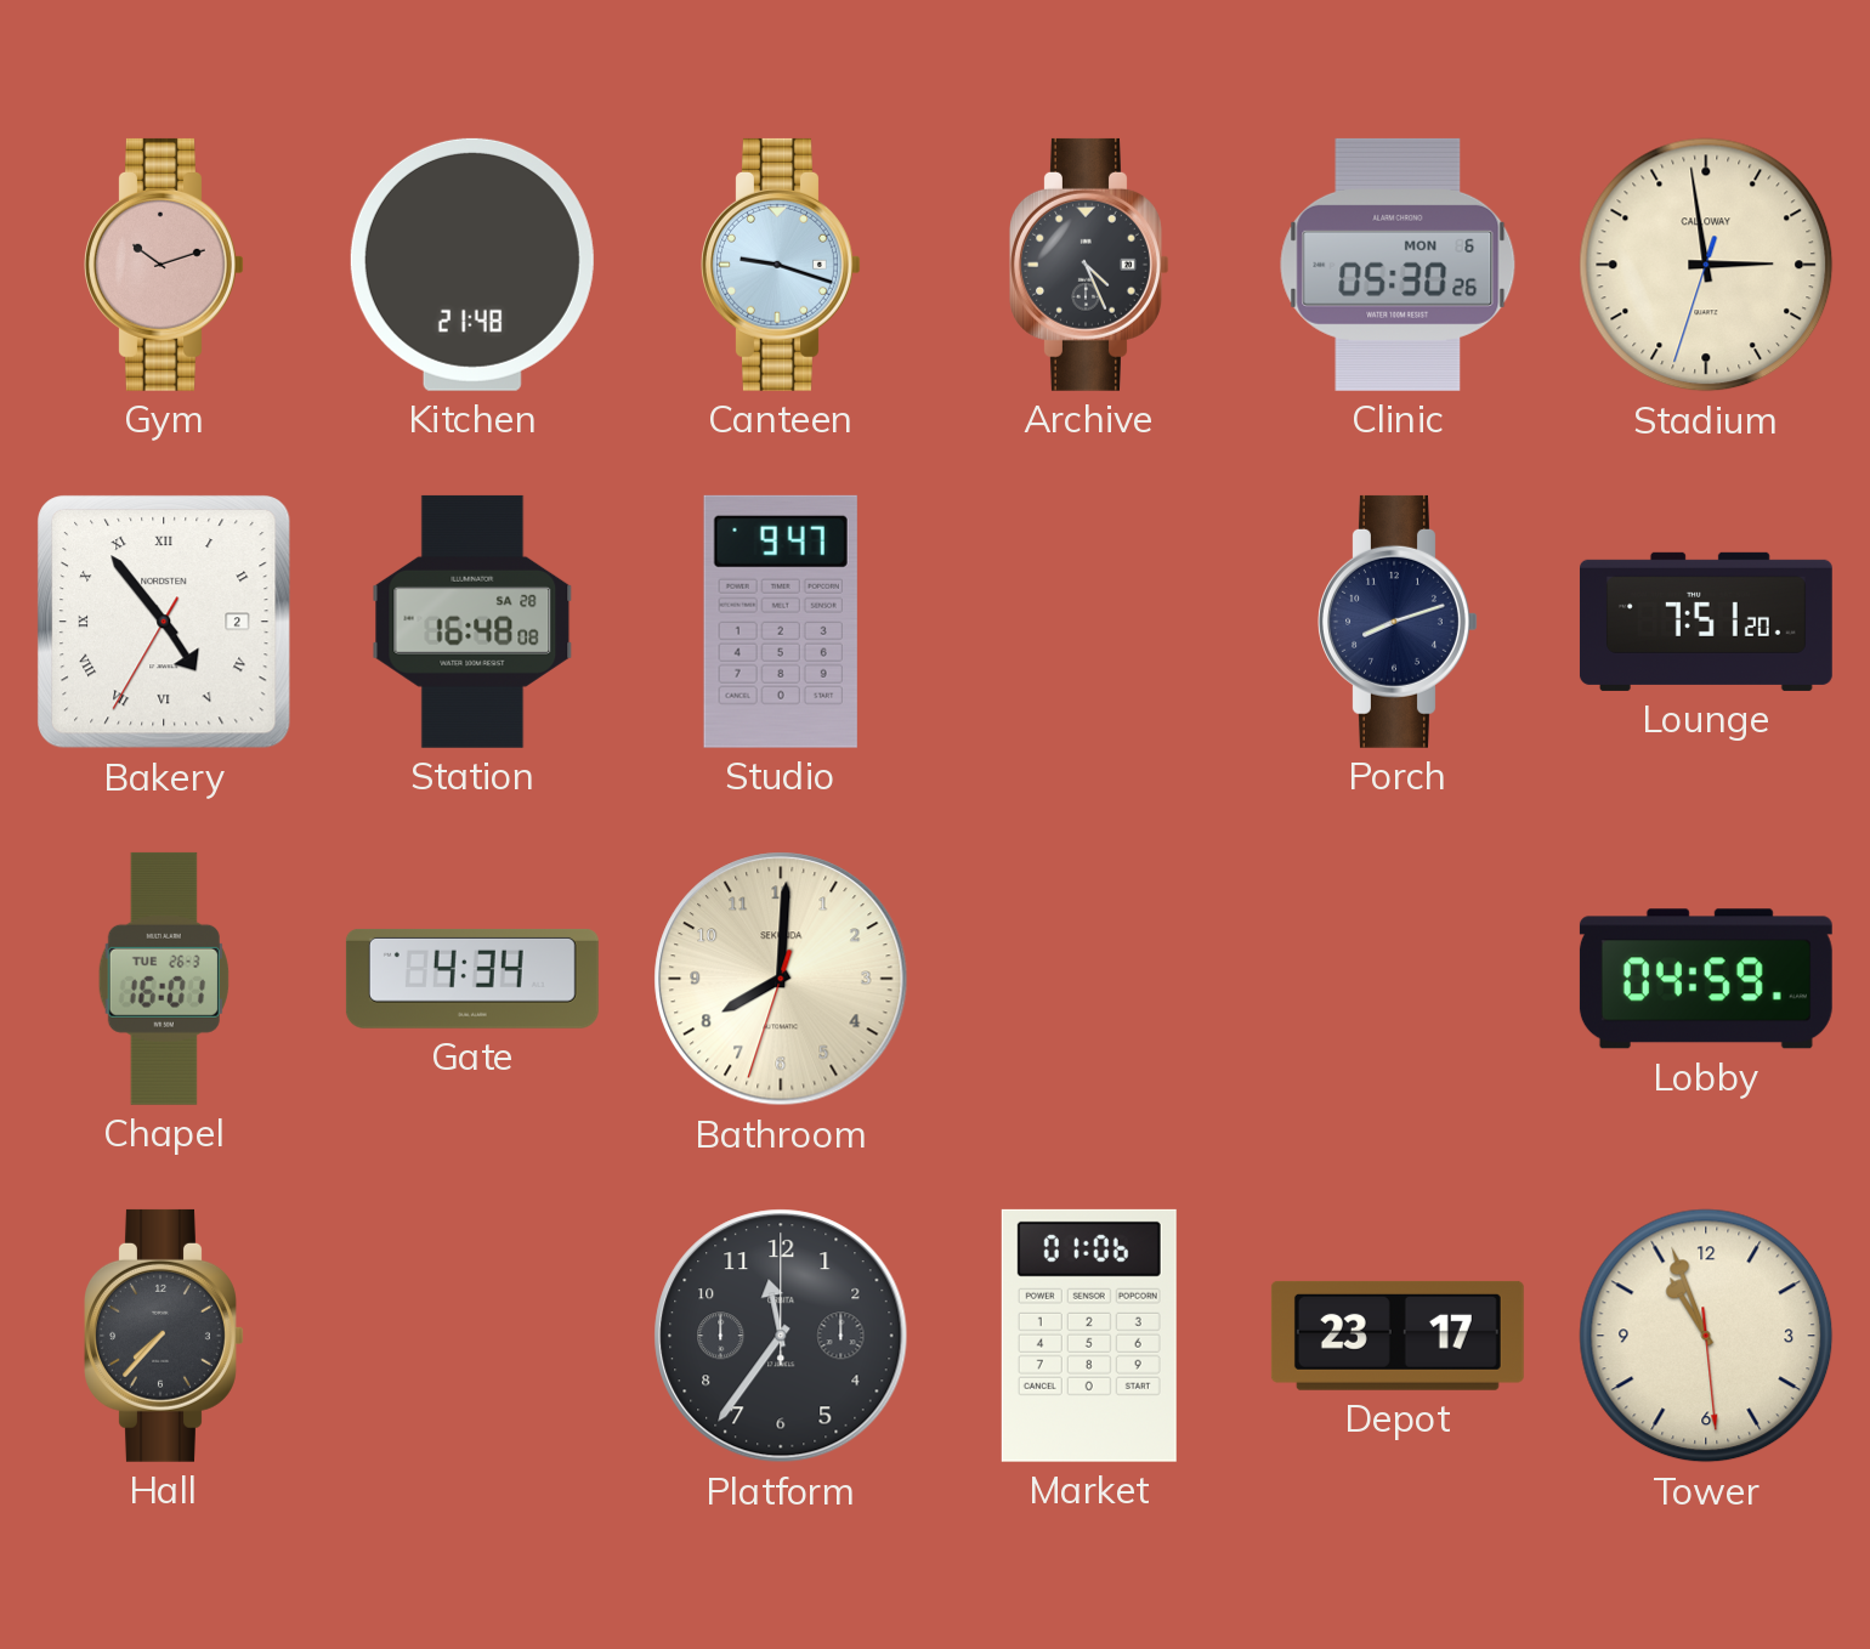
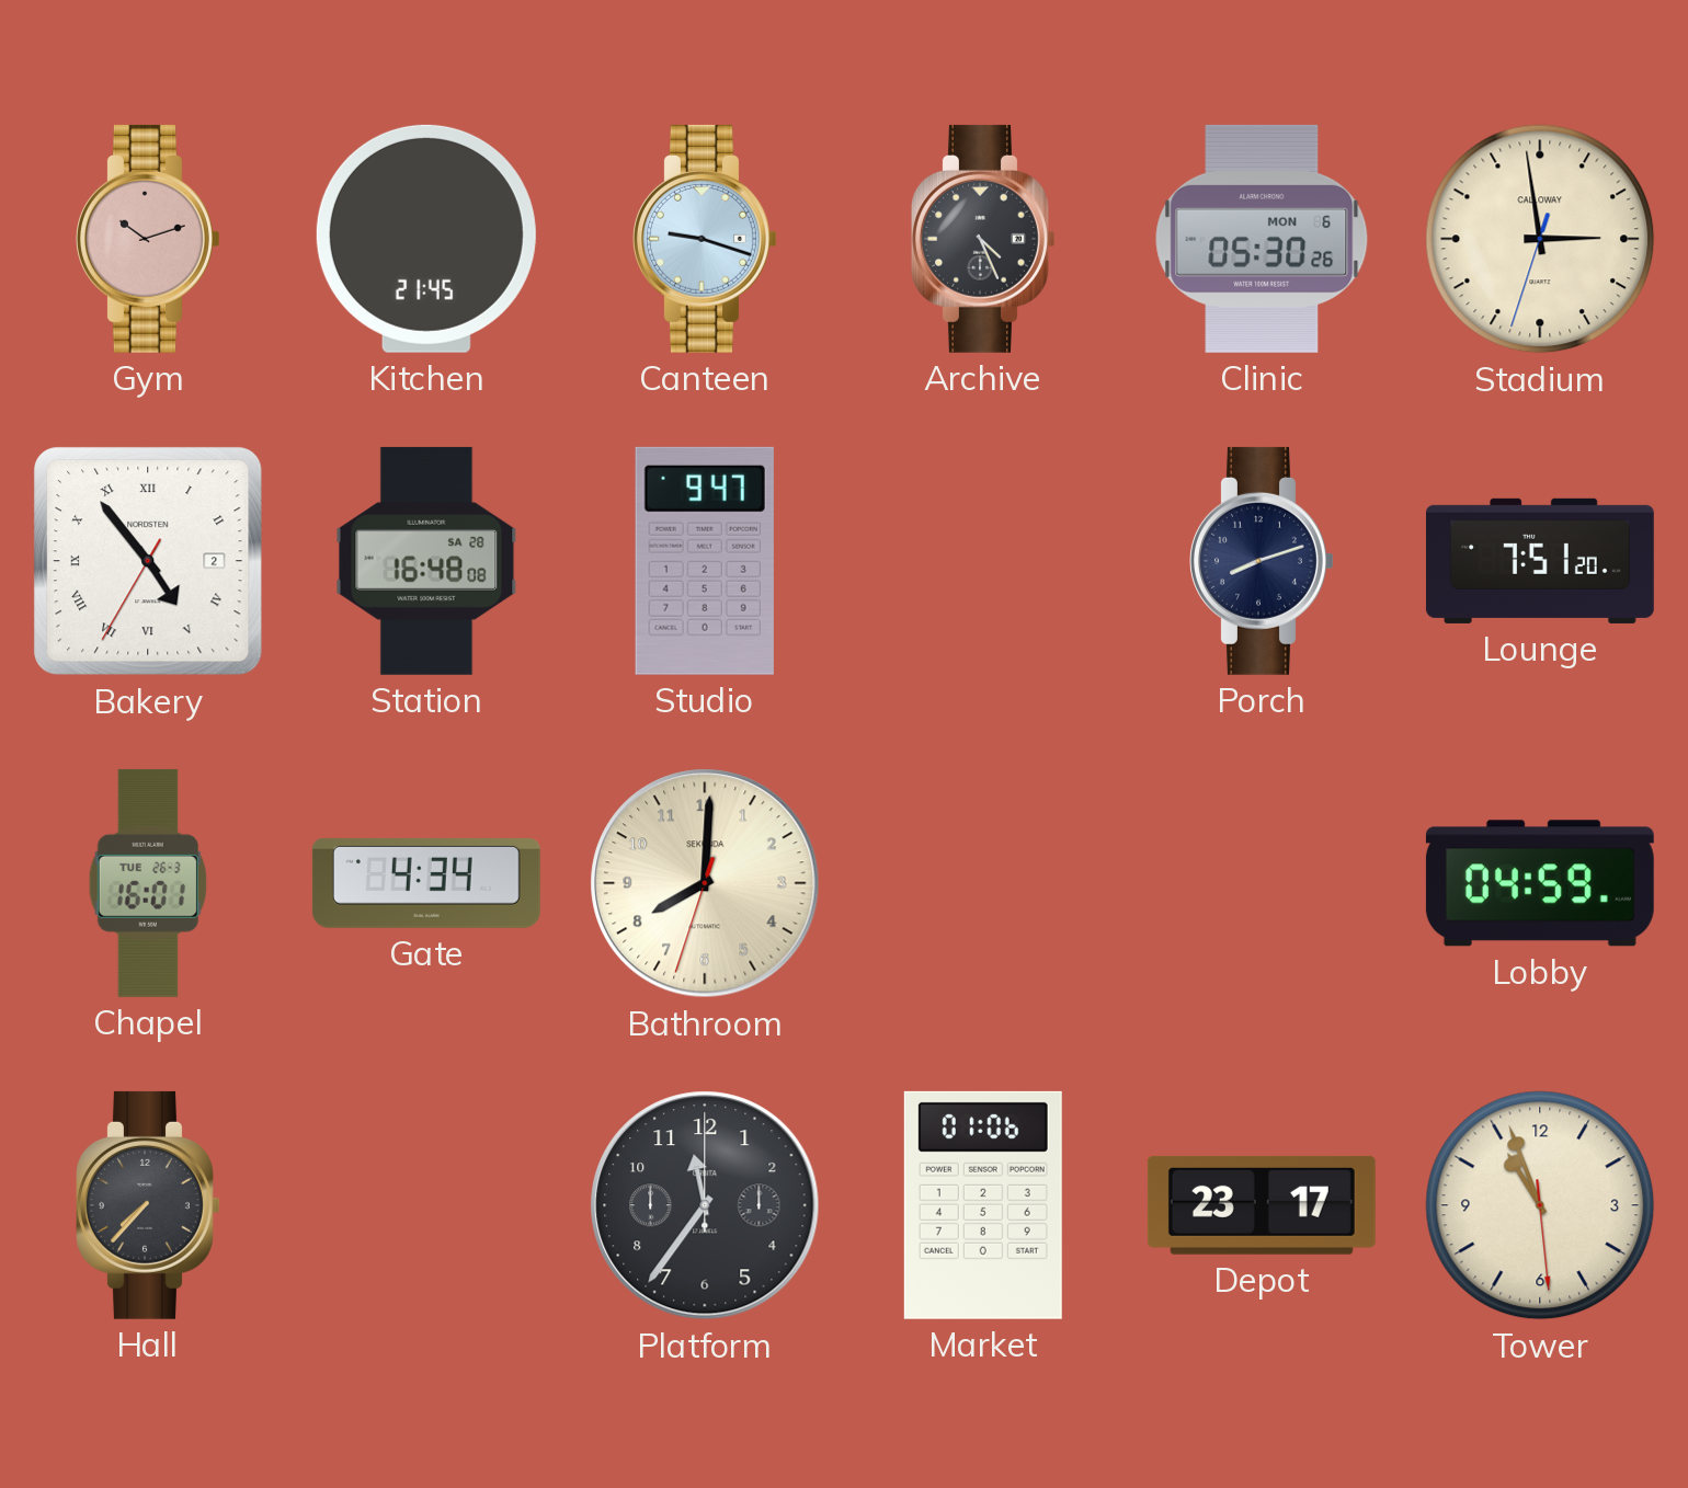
Kitchen: 21:48 -> 21:45 (426, 239)
